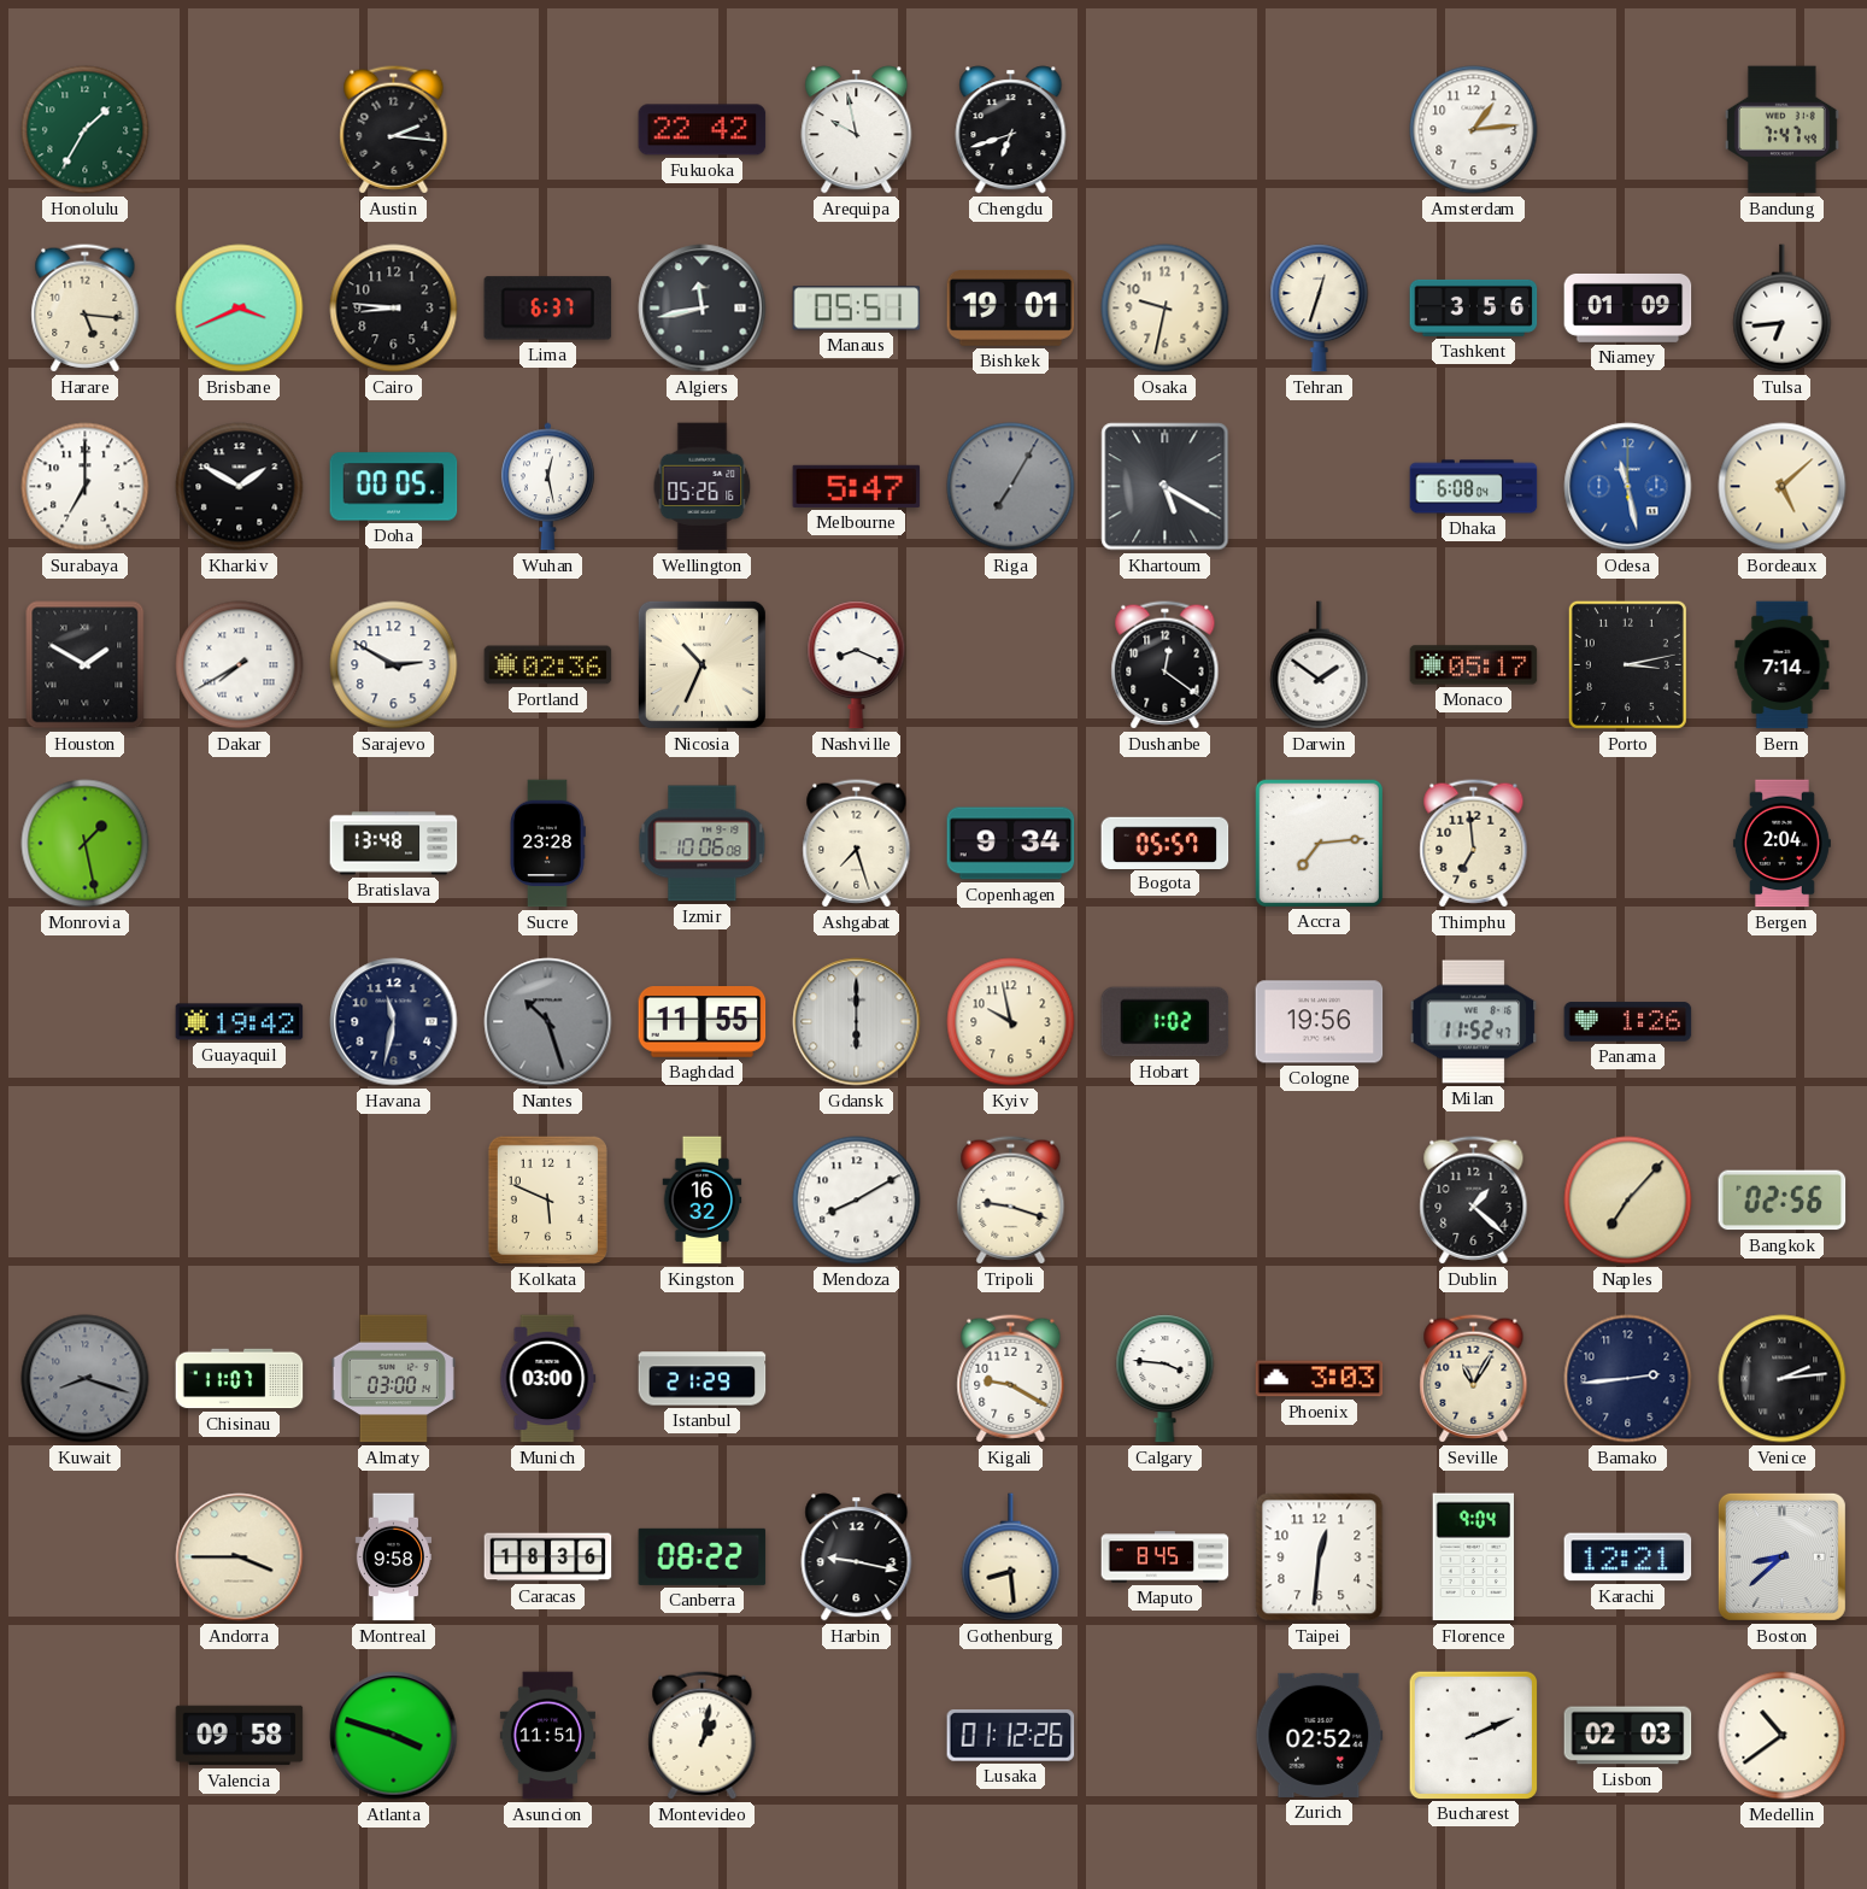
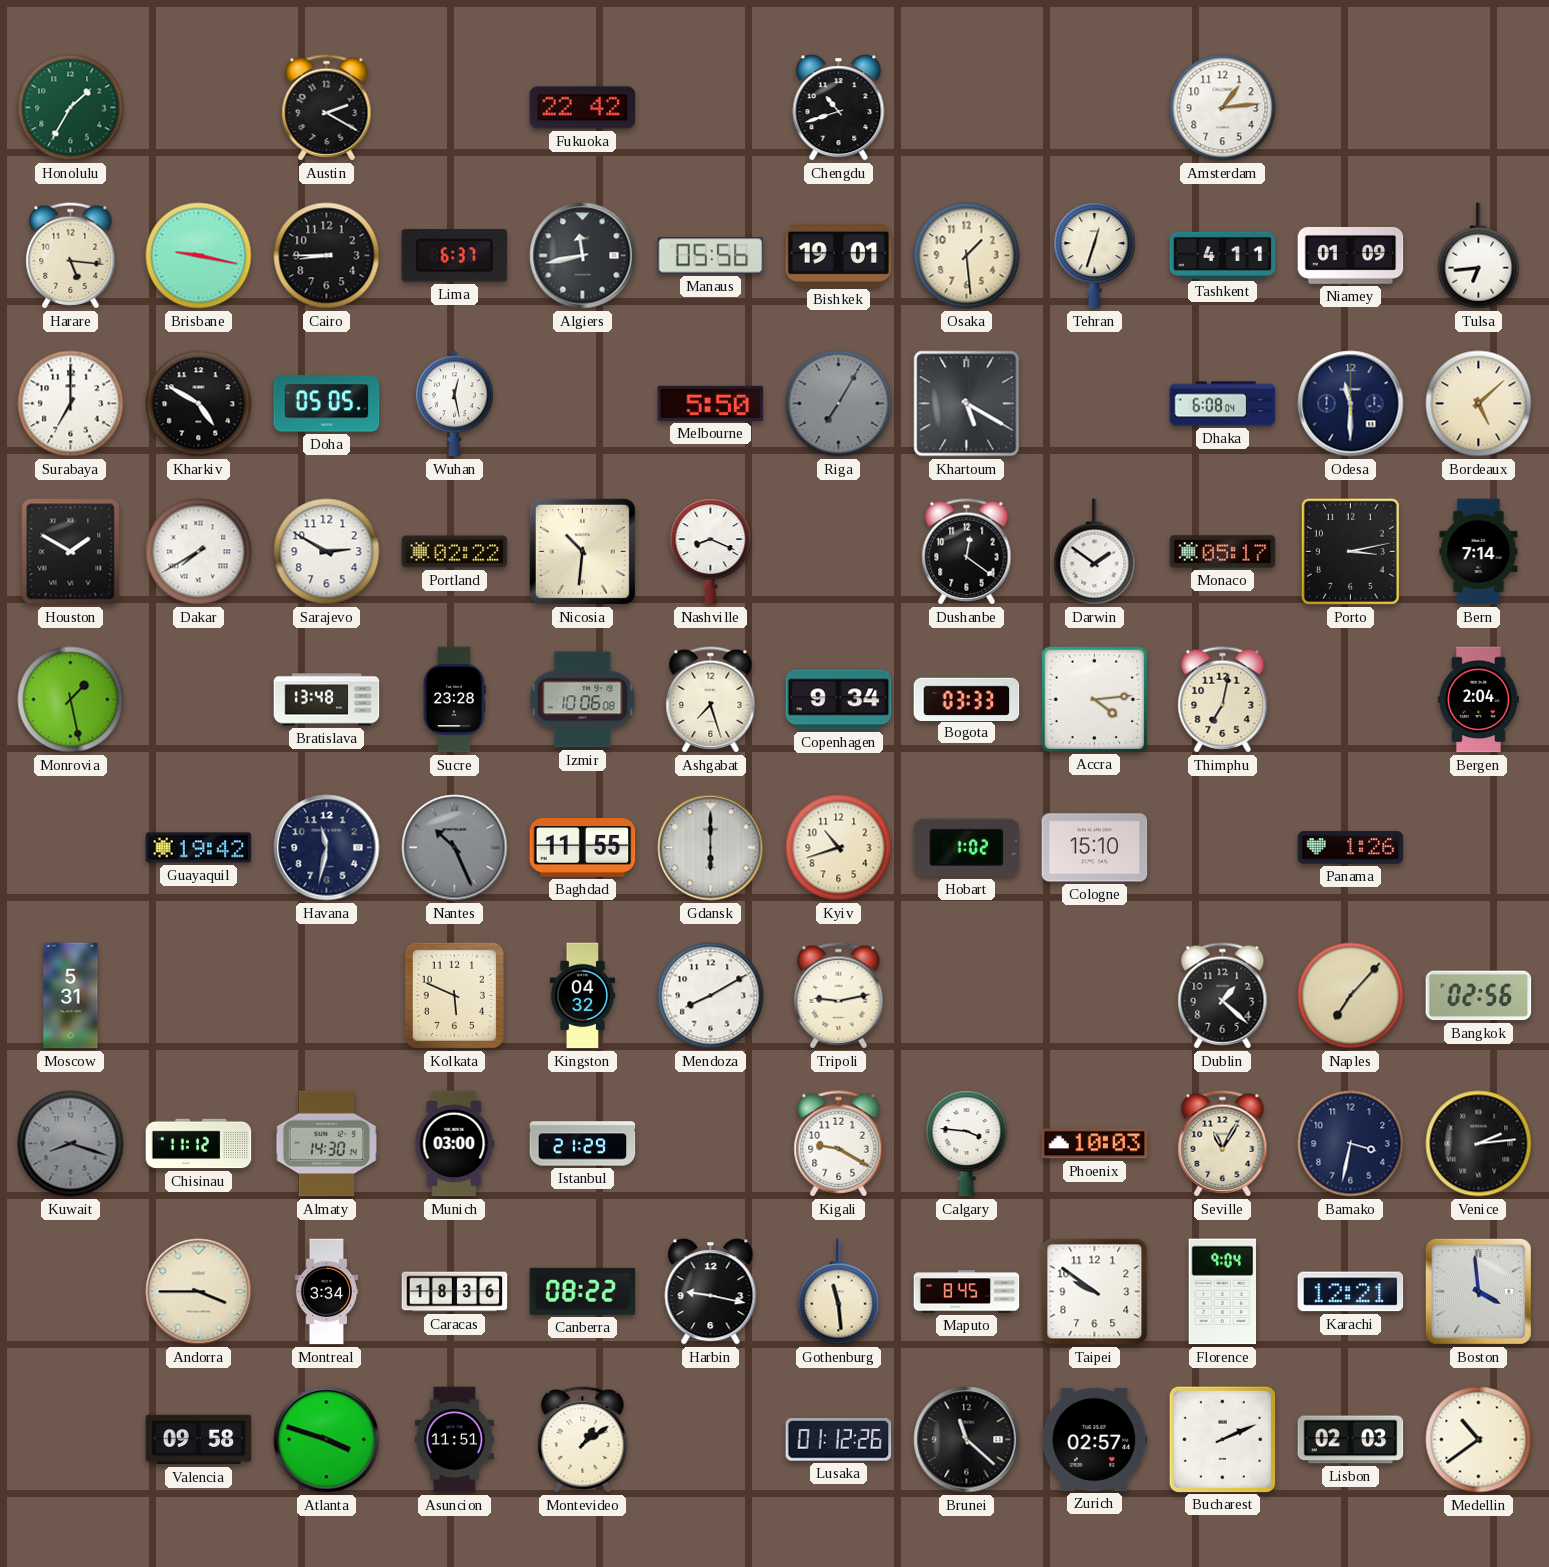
Austin: 2:16 -> 2:20 (327, 108)
Arequipa: 9:58 -> none (857, 130)
Chengdu: 6:42 -> 10:42 (839, 108)
Bandung: 7:47 -> none (1781, 130)
Brisbane: 3:41 -> 9:17 (199, 256)
Cairo: 8:46 -> 8:45 (327, 256)
Manaus: 05:51 -> 05:56 (711, 256)
Osaka: 9:32 -> 1:29 (967, 256)
Tashkent: 3:56 -> 4:11 (1223, 255)
Kharkiv: 1:50 -> 4:50 (199, 404)
Doha: 00:05 -> 05:05 (327, 404)
Wellington: 05:26 -> none (703, 487)
Melbourne: 5:47 -> 5:50 (711, 403)
Odesa: 11:28 -> 11:30 (1351, 404)
Odesa dial: blue -> navy (1351, 404)
Portland: 02:36 -> 02:22 (455, 552)
Nicosia: 10:34 -> 10:31 (582, 551)
Bogota: 05:57 -> 03:33 (967, 699)
Accra: 7:14 -> 4:14 (1094, 699)
Thimphu: 6:59 -> 7:02 (1223, 700)
Nantes: 10:27 -> 10:26 (455, 848)
Kyiv: 9:58 -> 10:42 (839, 848)
Cologne: 19:56 -> 15:10 (1095, 848)
Milan: 11:52 -> none (1474, 1022)
Moscow: none -> 5:31 (71, 996)
Kingston: 16:32 -> 04:32 (583, 996)
Tripoli: 9:18 -> 9:13 (839, 996)
Chisinau: 11:07 -> 11:12 (199, 1144)
Almaty: 03:00 -> 14:30 (326, 1144)
Phoenix: 3:03 -> 10:03 (1095, 1144)
Bamako: 2:44 -> 3:32 (1351, 1144)
Montreal: 9:58 -> 3:34 (326, 1292)
Gothenburg: 8:29 -> 11:29 (839, 1292)
Taipei: 12:31 -> 9:51 (1095, 1292)
Boston: 8:38 -> 3:59 (1478, 1291)
Montevideo: 1:02 -> 1:09 (583, 1440)
Brunei: none -> 11:22 (967, 1440)
Zurich: 02:52 -> 02:57 (1095, 1439)
